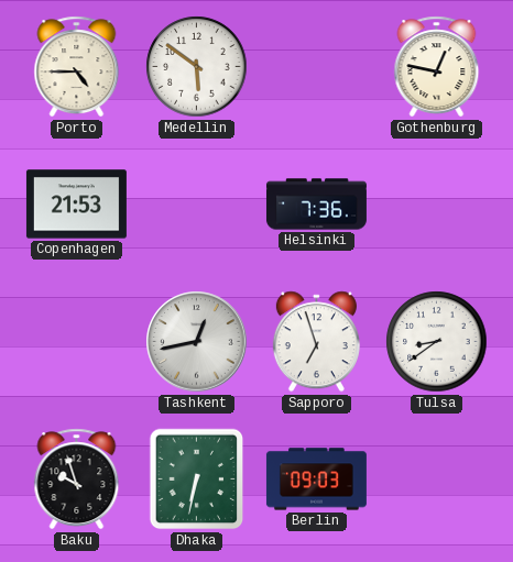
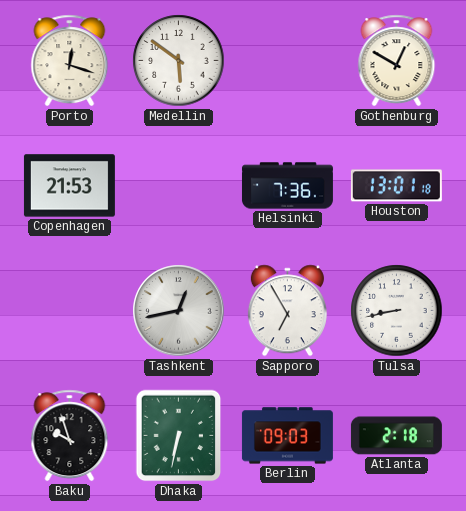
Porto: 4:45 -> 12:18 (70, 61)
Gothenburg: 12:47 -> 12:50 (397, 61)
Houston: none -> 13:01 (396, 186)
Sapporo: 6:57 -> 6:55 (287, 311)
Tulsa: 8:39 -> 8:43 (397, 311)
Atlanta: none -> 2:18 (396, 436)
